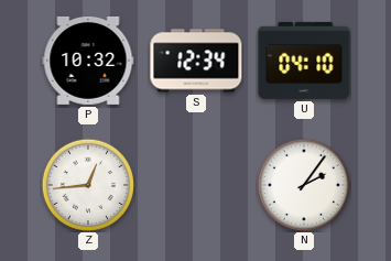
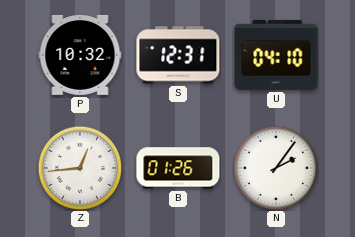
S: 12:34 -> 12:31 (178, 55)
B: none -> 01:26 (178, 168)
